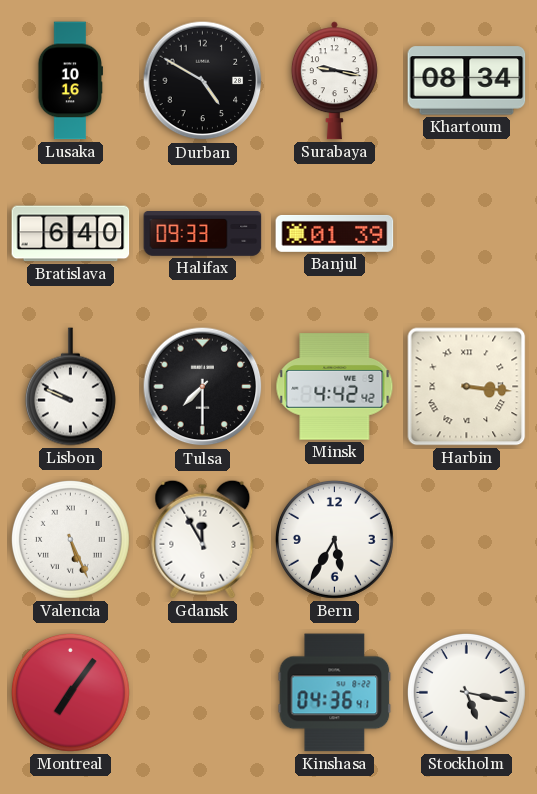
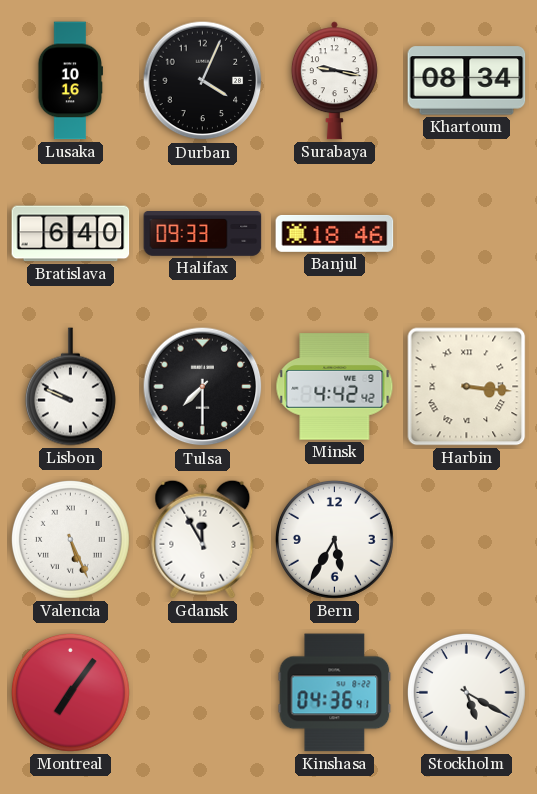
Durban: 4:50 -> 4:04 (203, 81)
Banjul: 01:39 -> 18:46 (335, 234)
Stockholm: 5:17 -> 5:20 (466, 692)
